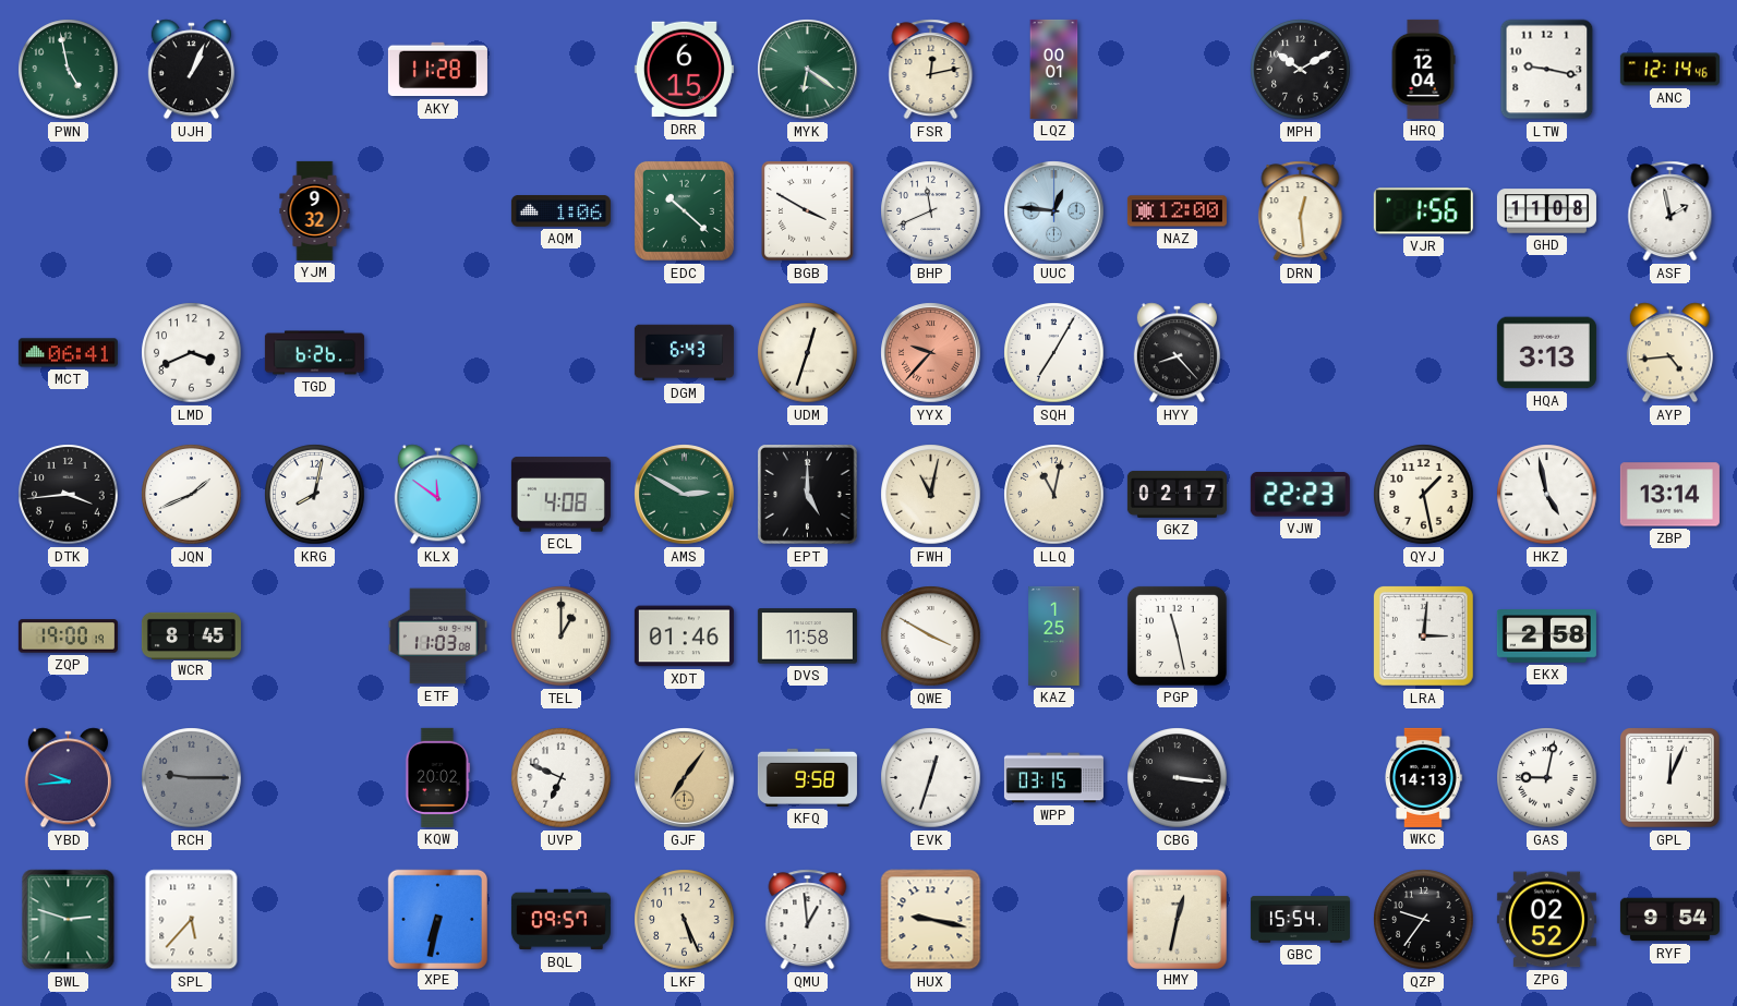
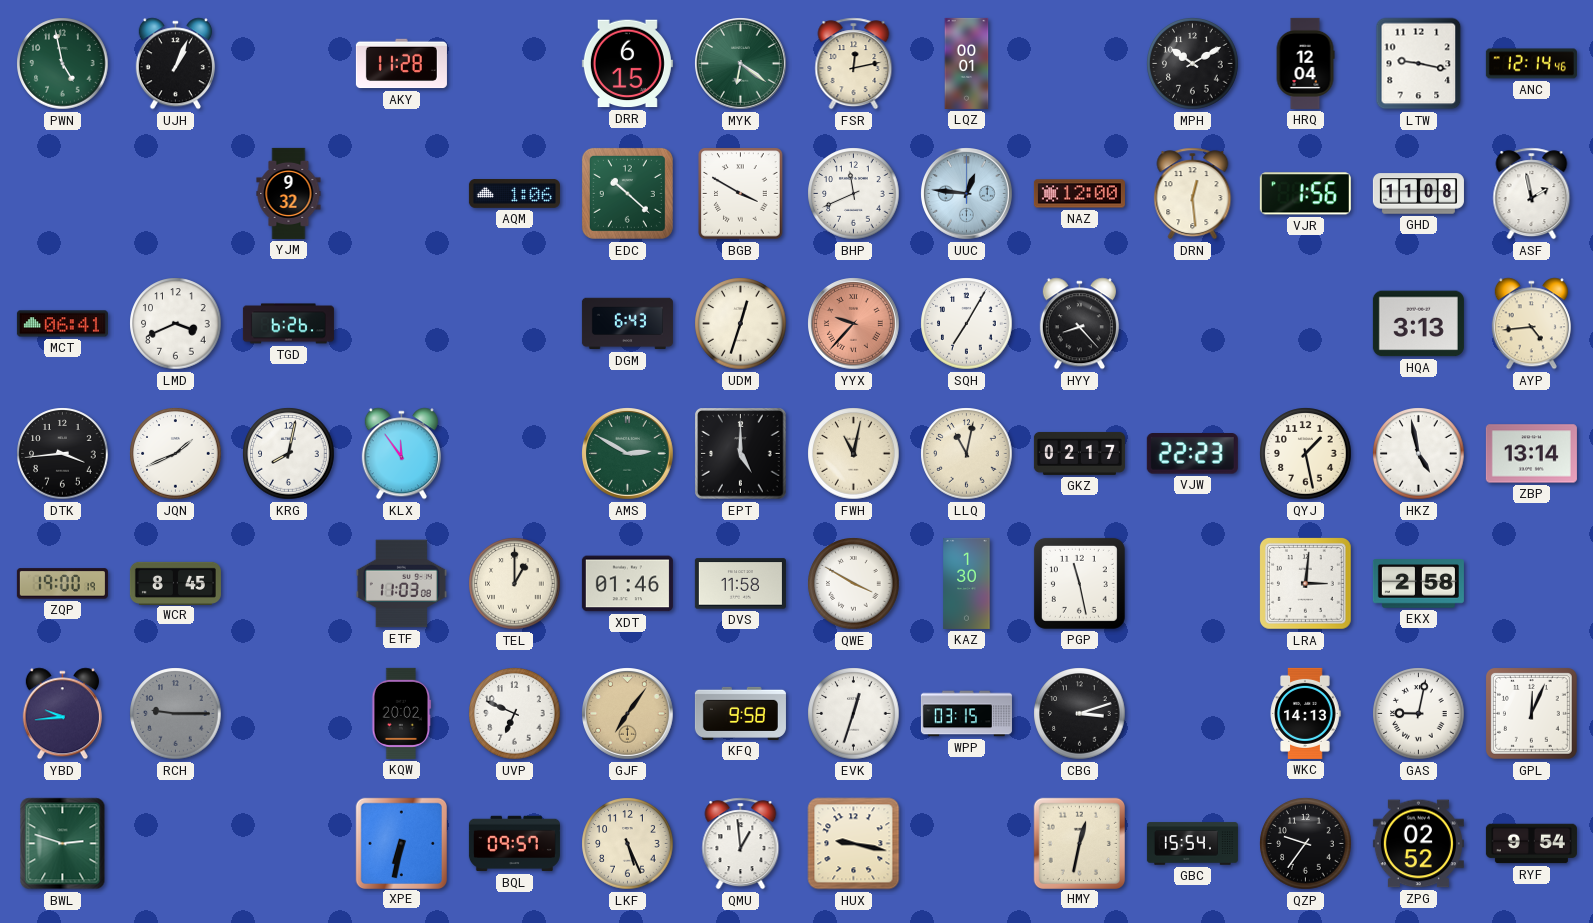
KLX: 11:51 -> 11:54 (401, 454)
ECL: 4:08 -> none (560, 495)
KAZ: 1:25 -> 1:30 (967, 583)
CBG: 3:16 -> 3:12 (1080, 714)
SPL: 5:37 -> none (192, 920)
